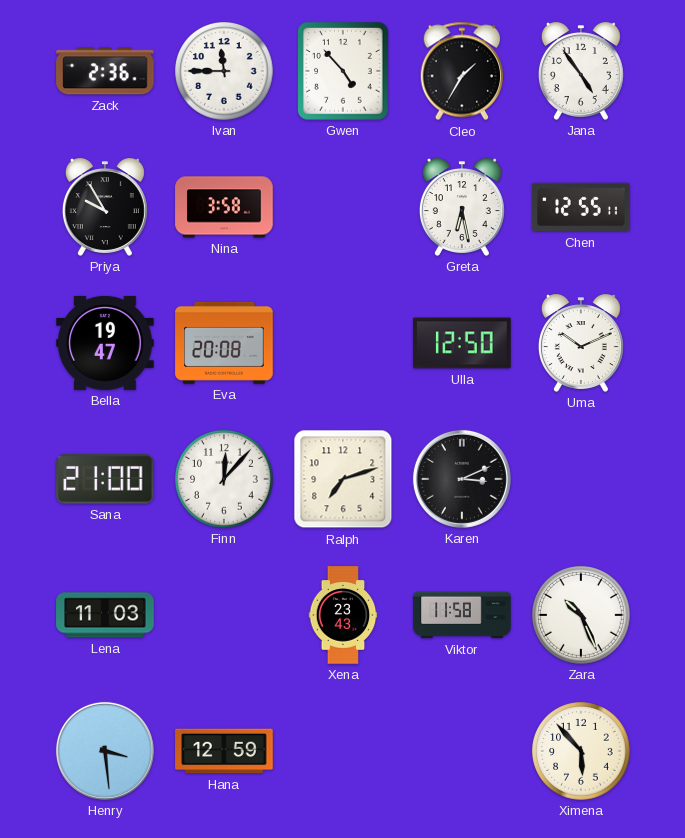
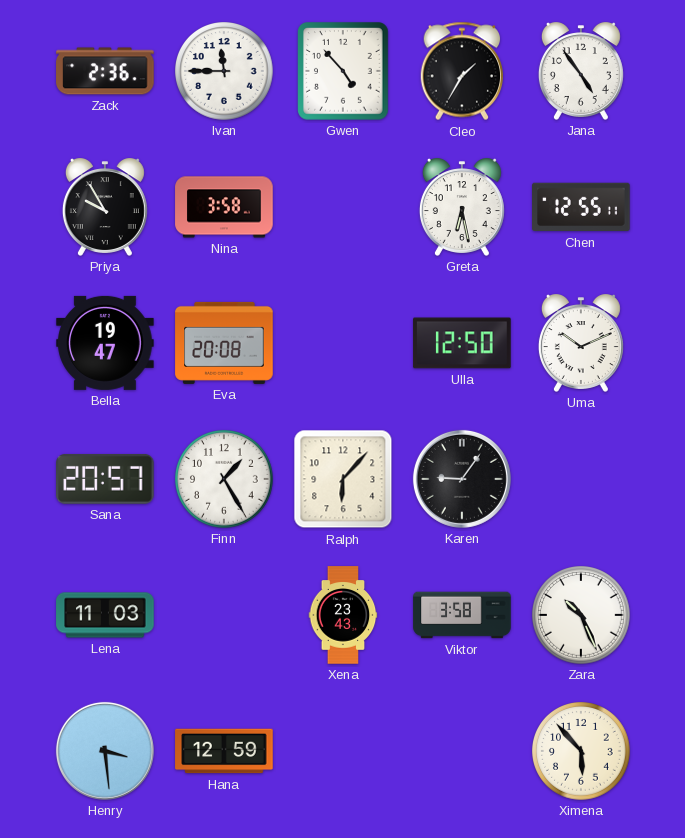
Sana: 21:00 -> 20:57 (105, 479)
Finn: 12:07 -> 1:25 (224, 480)
Ralph: 7:12 -> 6:07 (343, 479)
Karen: 3:11 -> 9:06 (462, 479)
Viktor: 11:58 -> 3:58 (462, 615)
